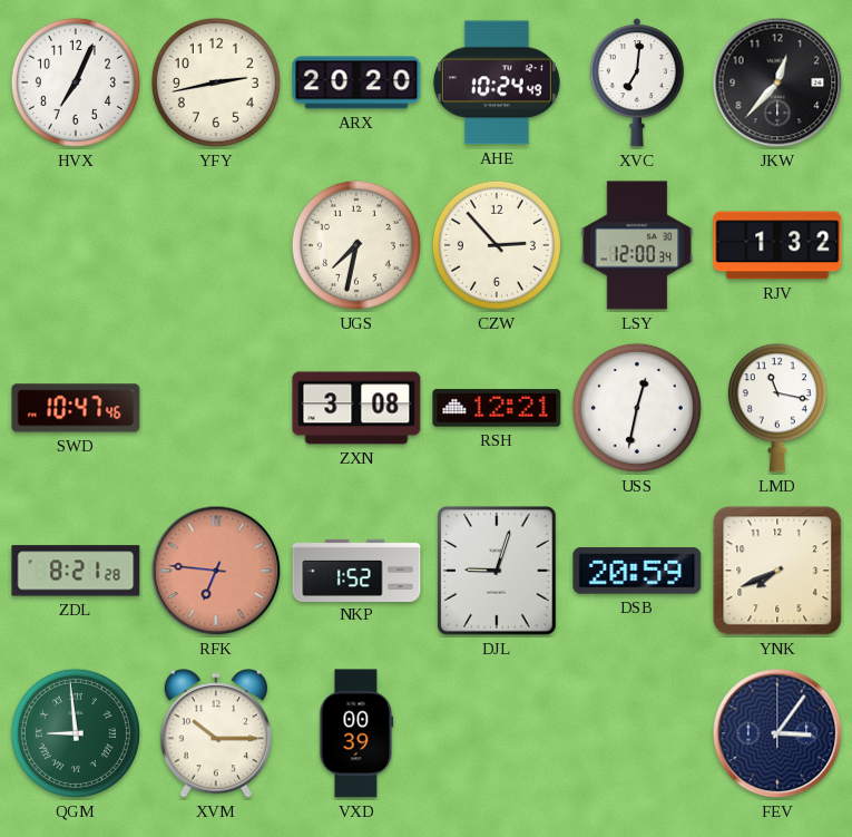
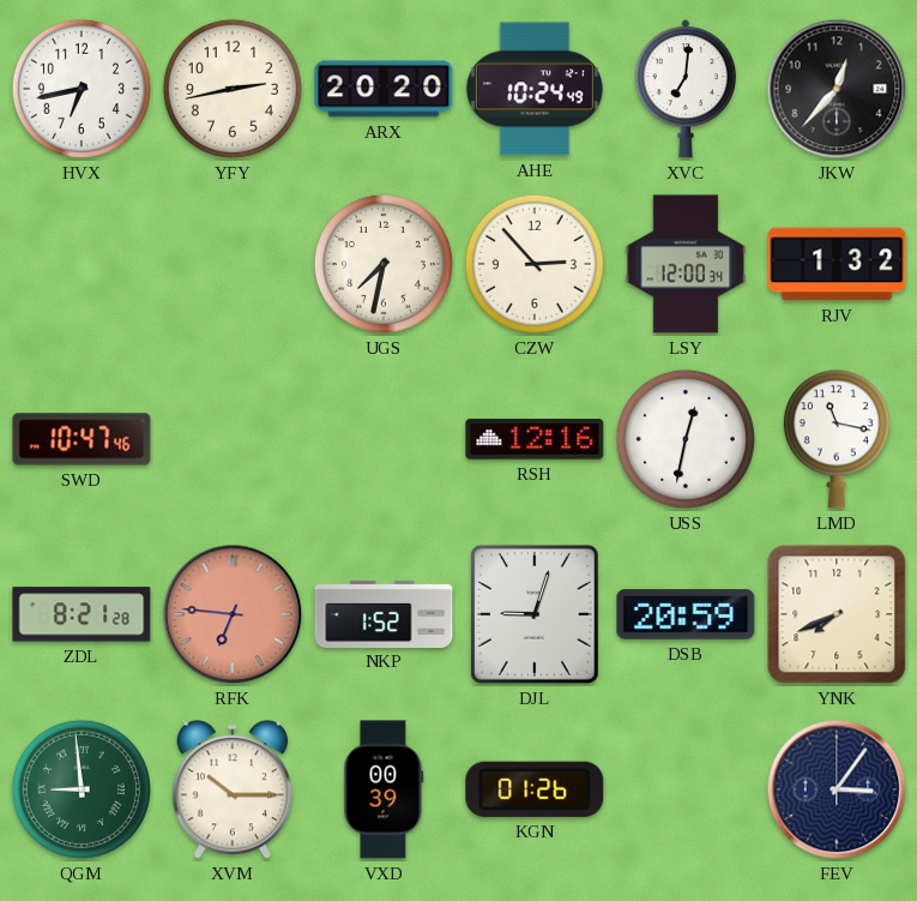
HVX: 7:04 -> 6:43 (82, 89)
ZXN: 3:08 -> none (356, 408)
RSH: 12:21 -> 12:16 (535, 439)
KGN: none -> 01:26 (535, 789)
